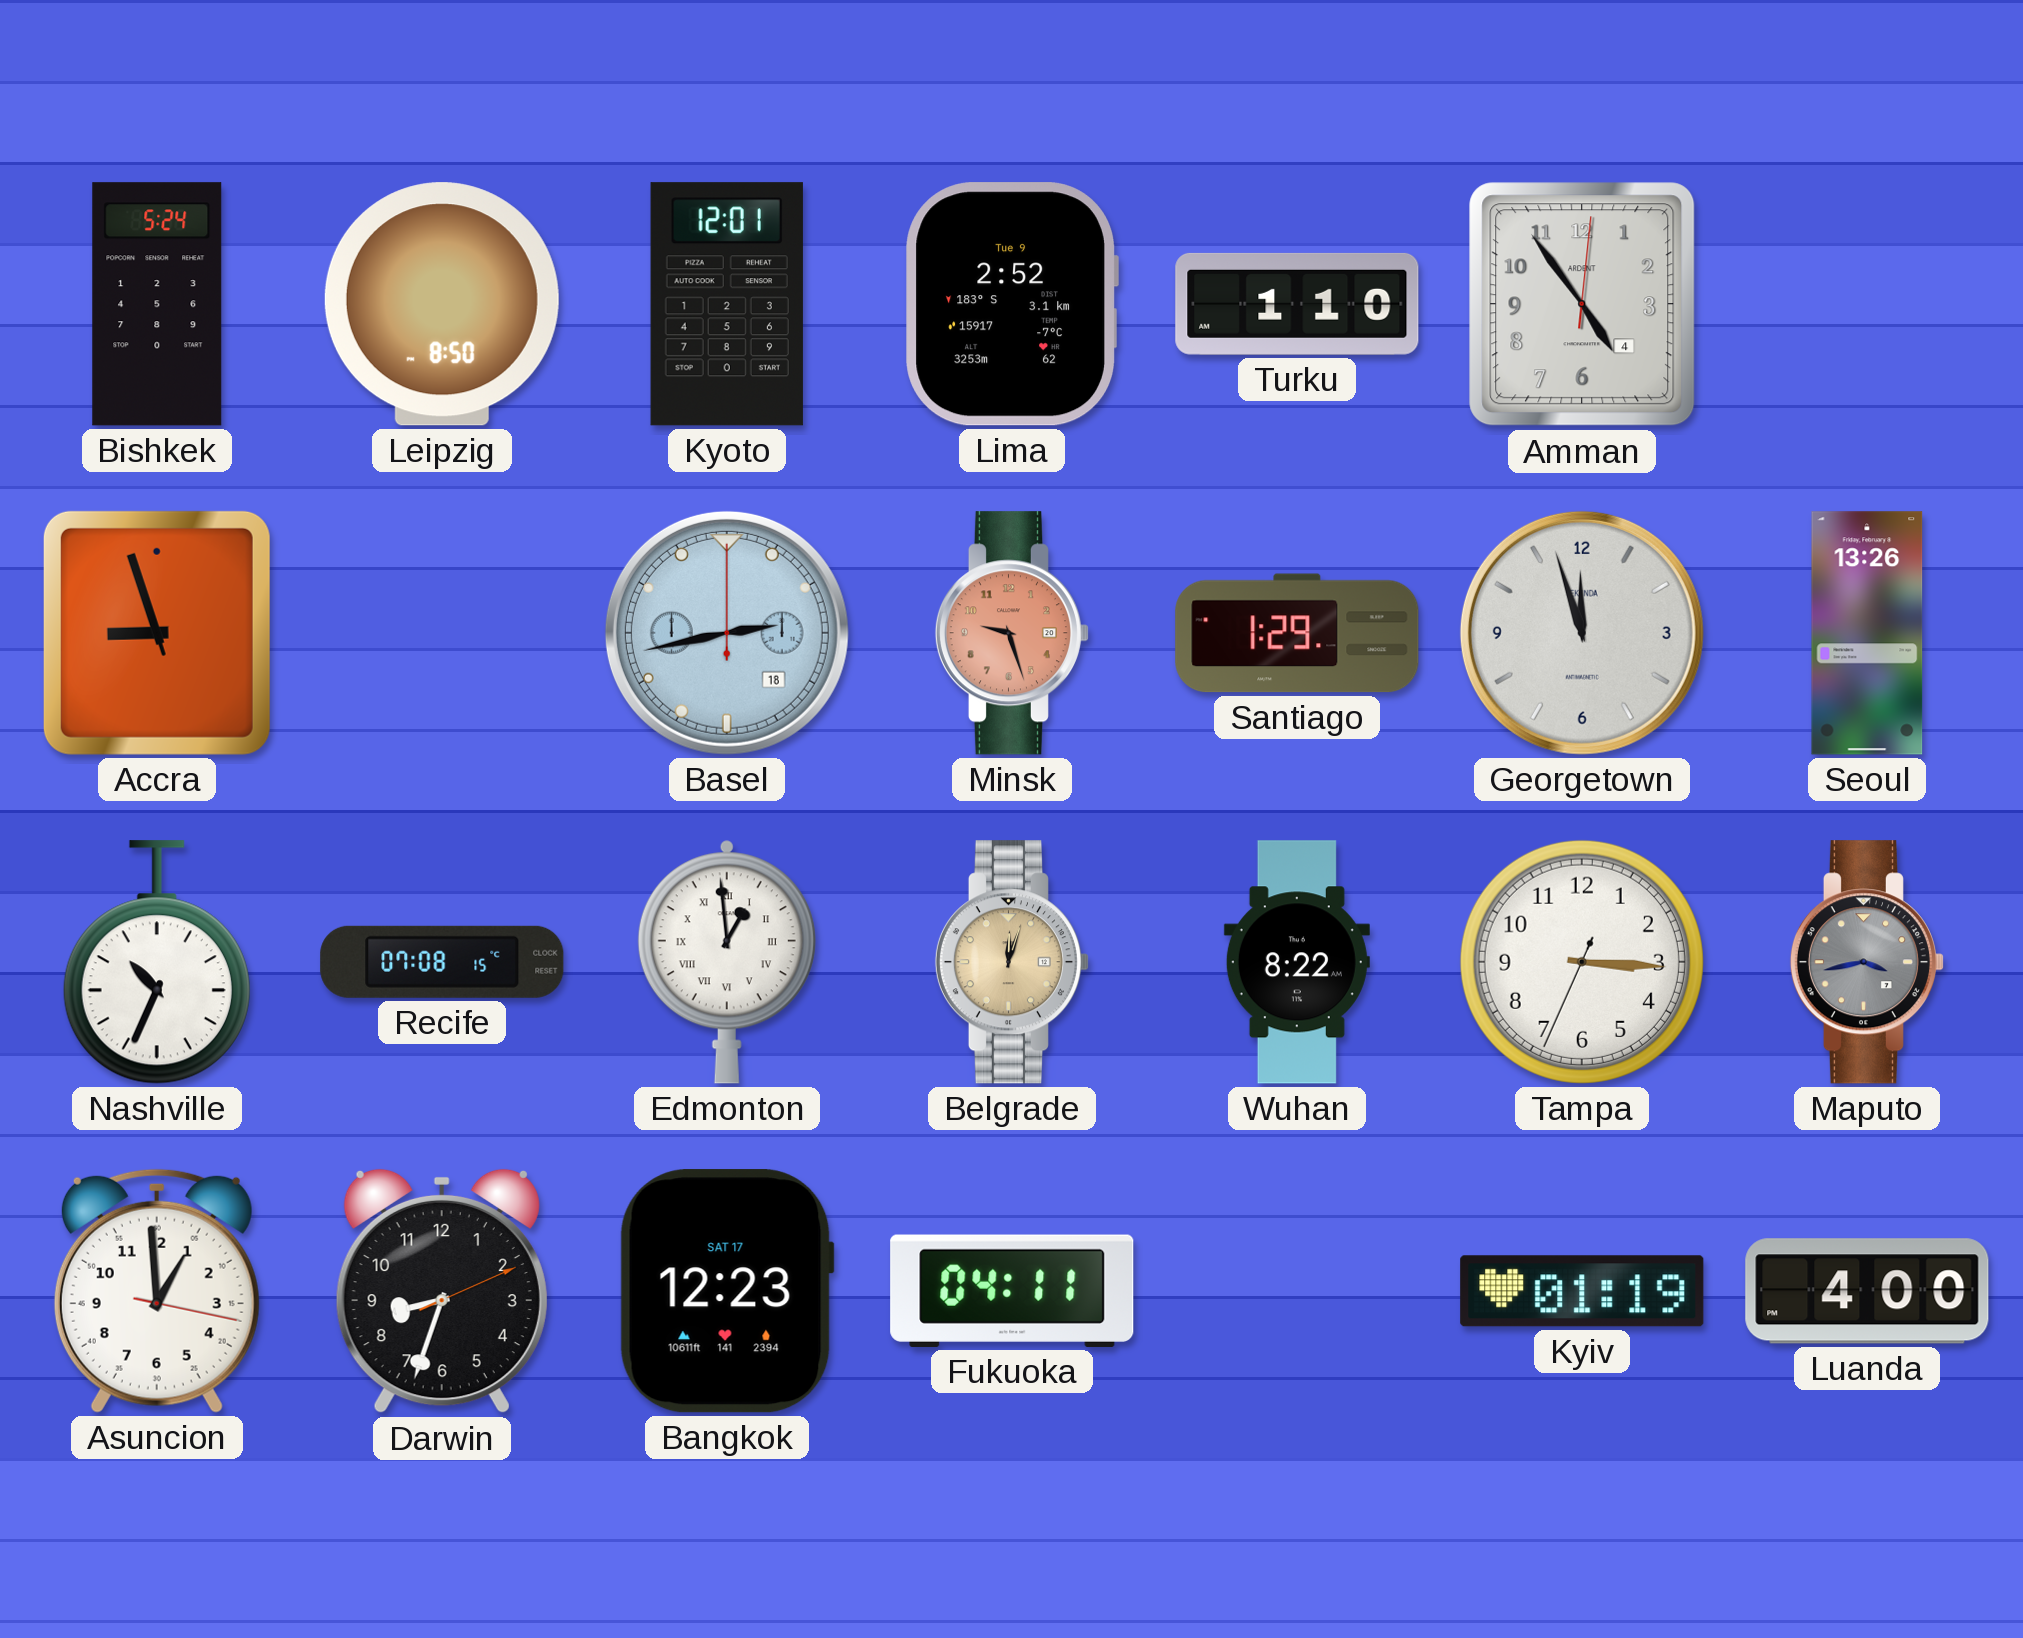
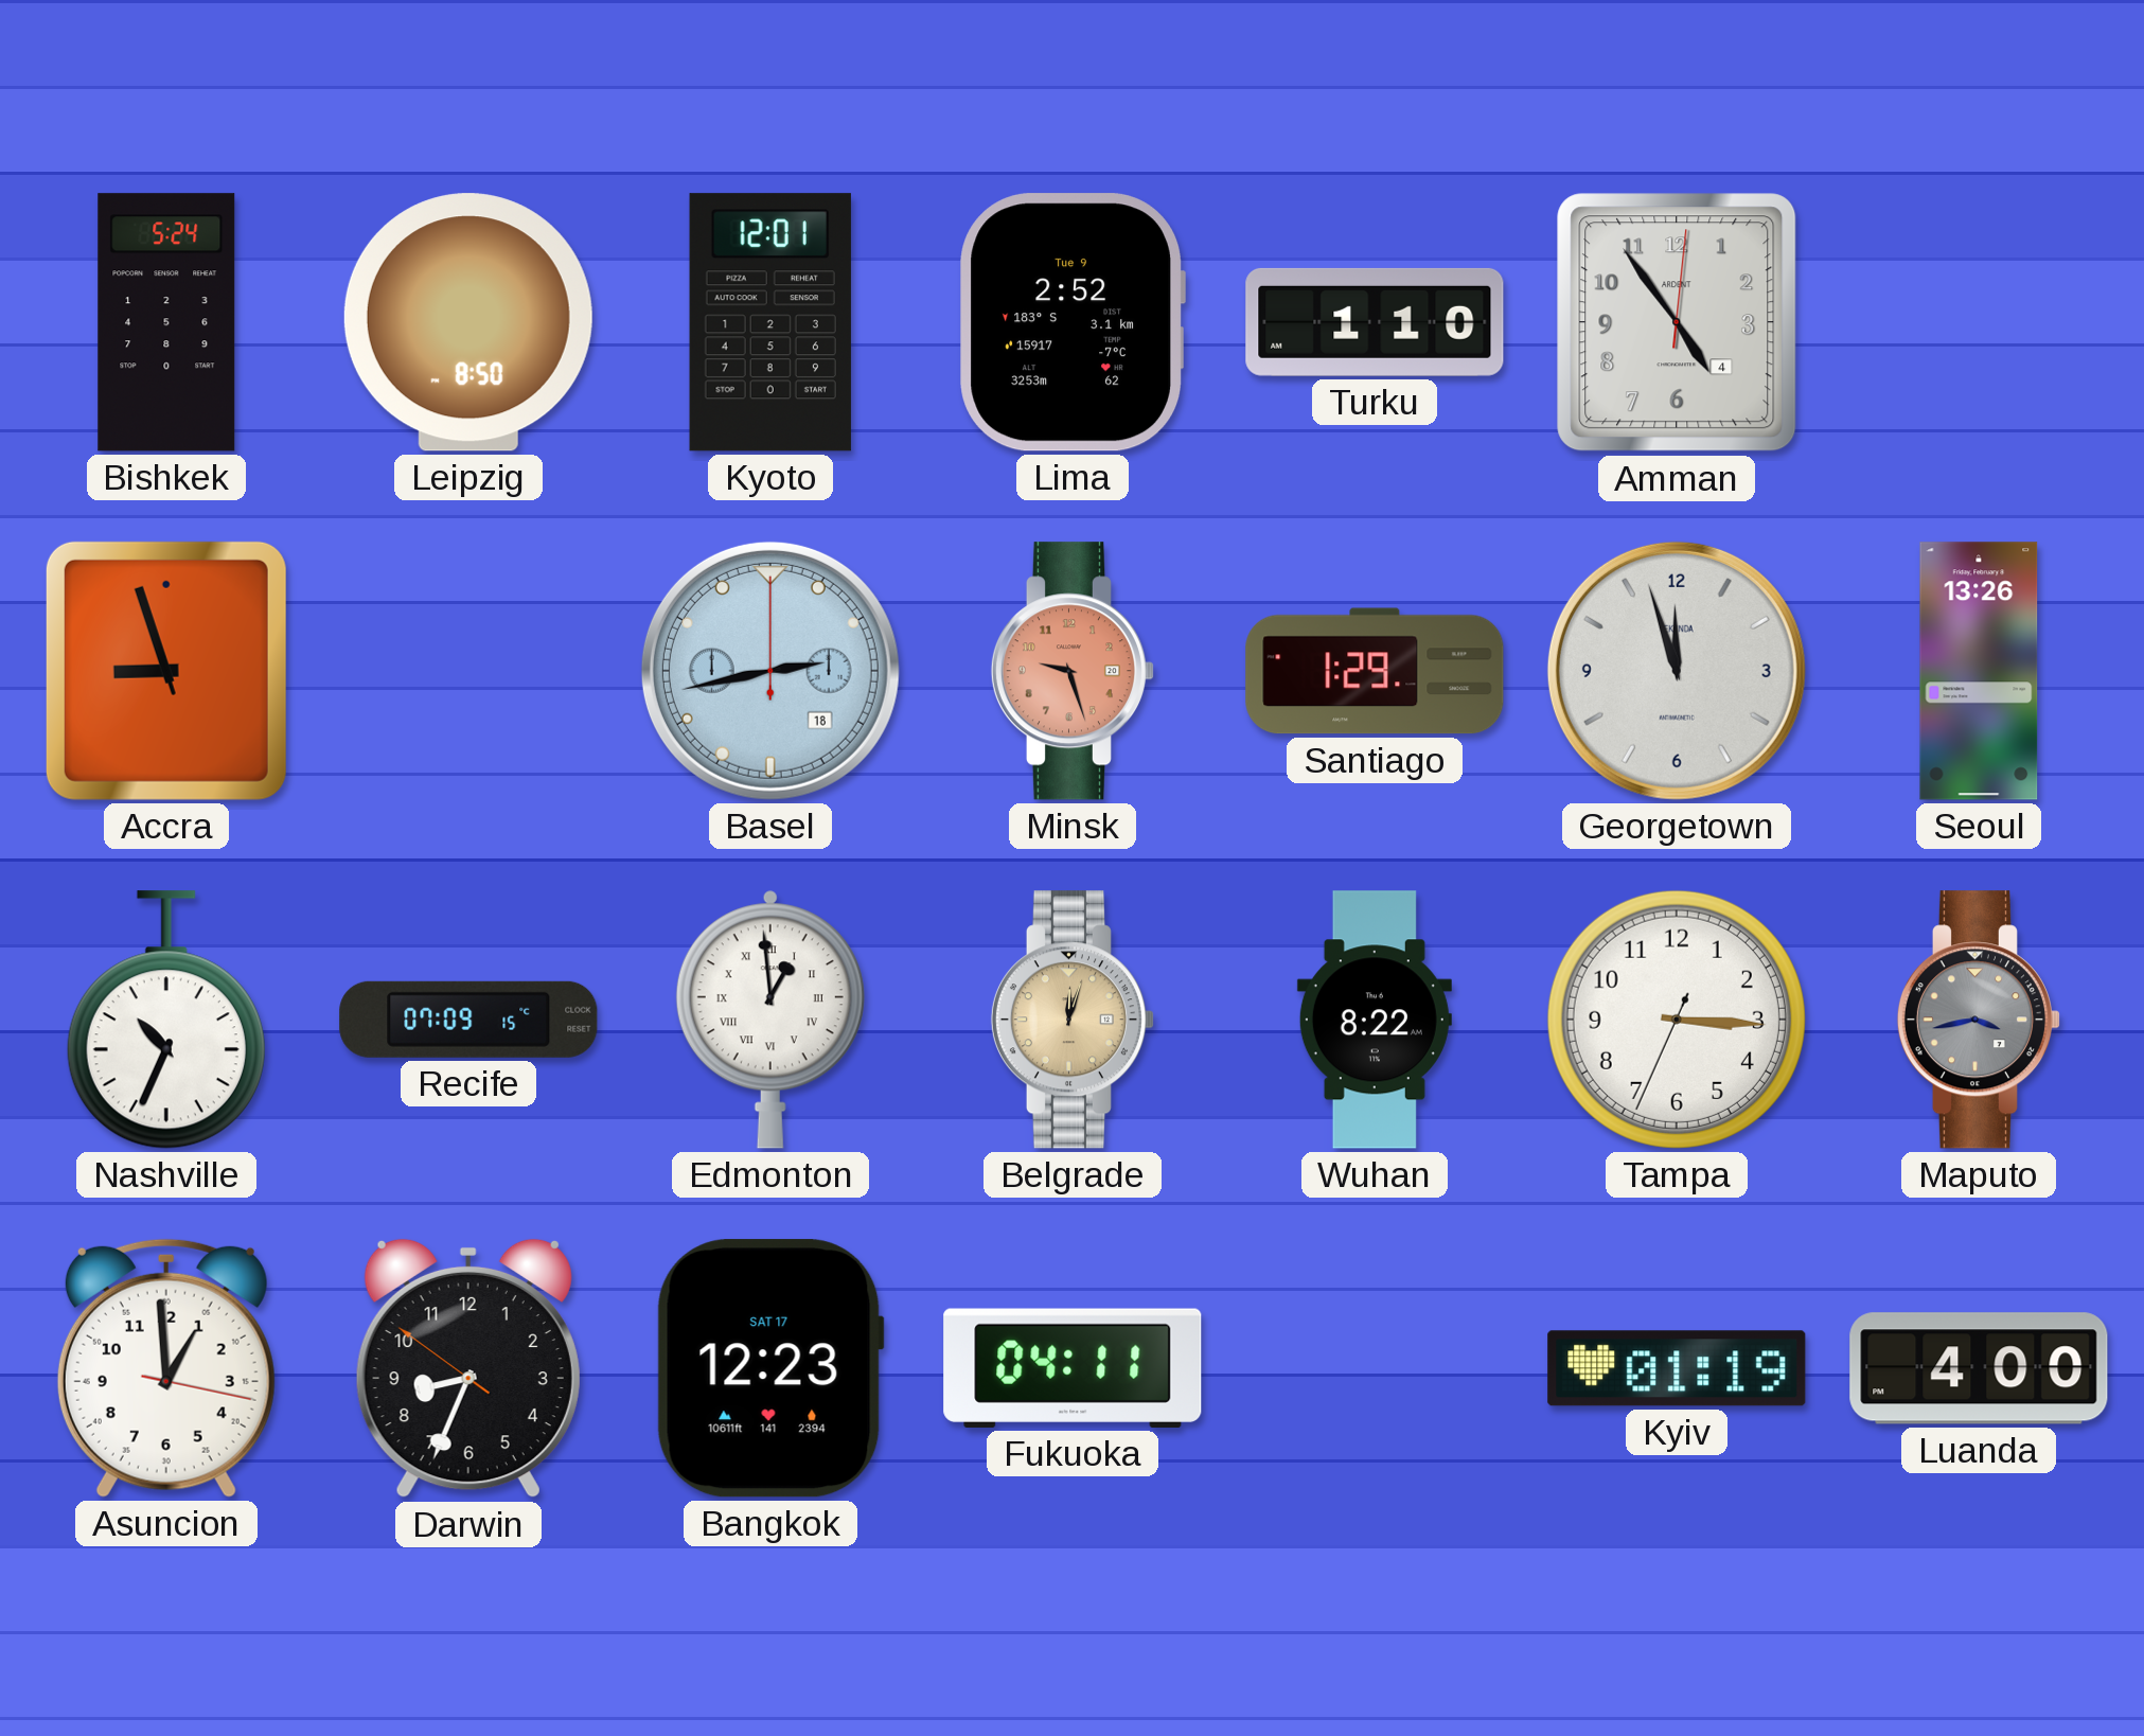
Recife: 07:08 -> 07:09 (468, 1020)
Darwin: 8:33:11 -> 8:33:51 (468, 1368)
